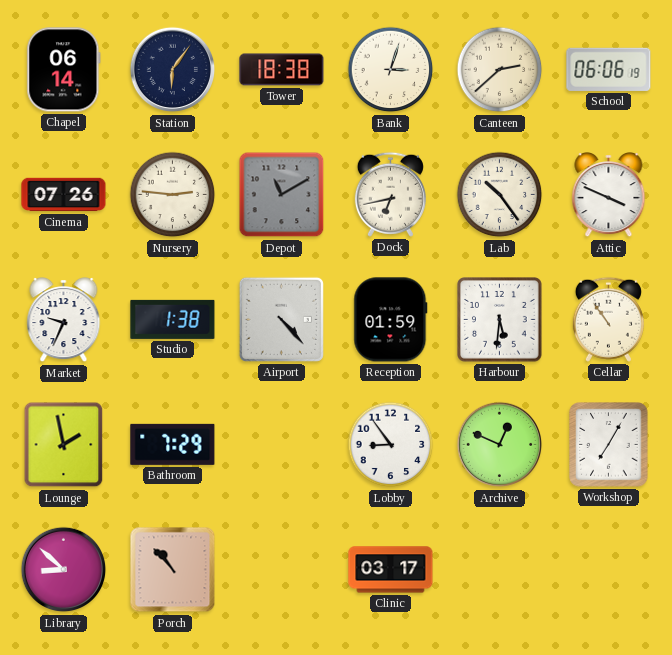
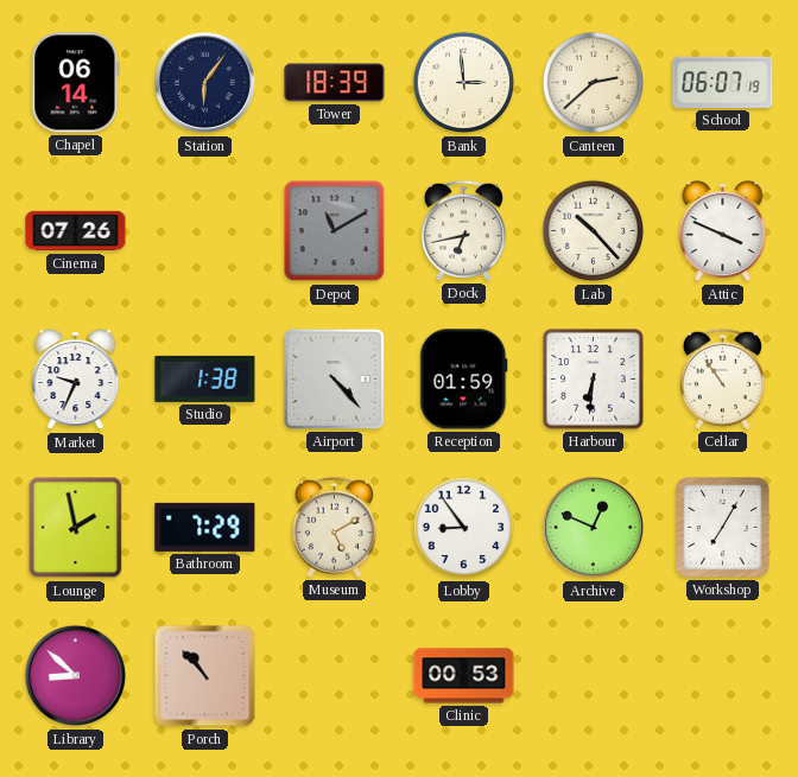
Tower: 18:38 -> 18:39 (335, 83)
Bank: 3:03 -> 2:59 (464, 83)
School: 06:06 -> 06:07 (723, 82)
Nursery: 2:46 -> none (173, 195)
Lab: 10:24 -> 10:23 (594, 231)
Harbour: 5:31 -> 6:31 (594, 380)
Museum: none -> 5:10 (334, 527)
Clinic: 03:17 -> 00:53 (464, 676)
